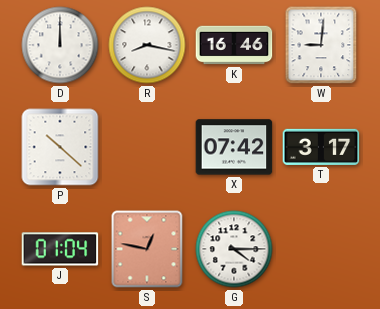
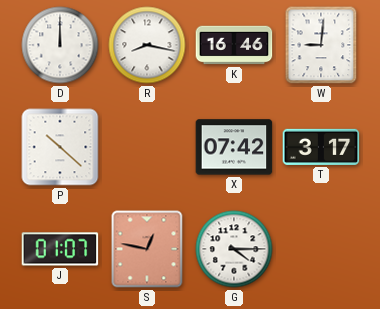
J: 01:04 -> 01:07 (60, 249)
